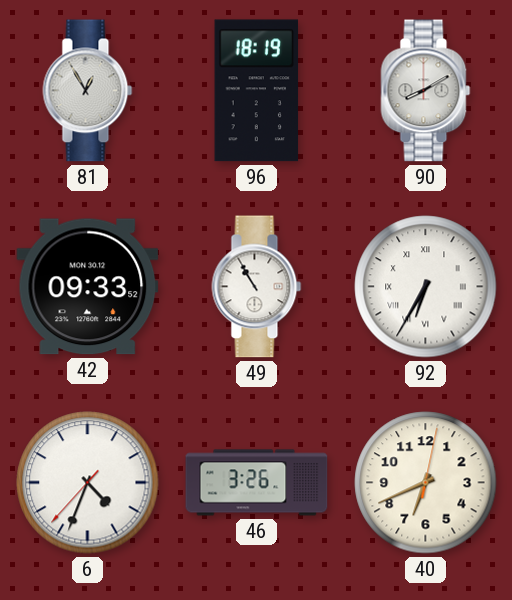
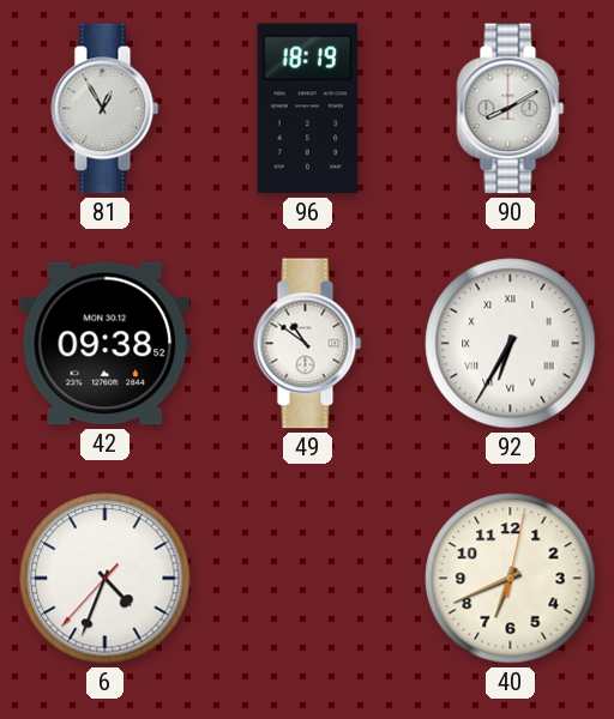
42: 09:33 -> 09:38 (106, 344)
49: 10:55 -> 10:51 (308, 344)
46: 3:26 -> none (257, 483)
